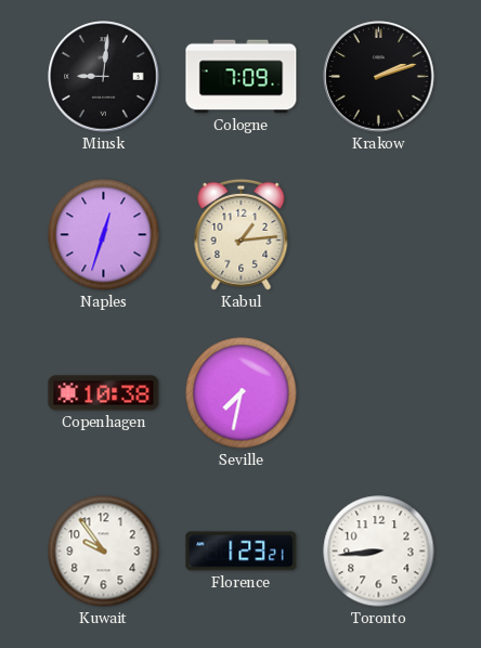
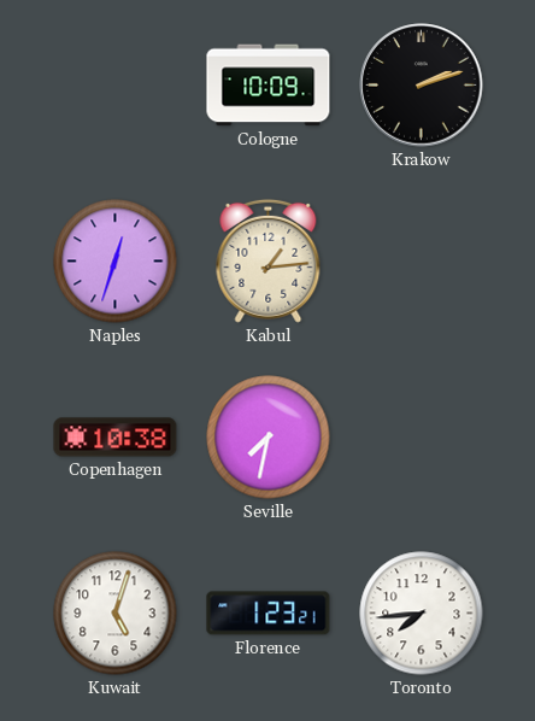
Minsk: 9:01 -> none (104, 77)
Cologne: 7:09 -> 10:09 (269, 86)
Kuwait: 9:54 -> 5:03 (116, 614)
Toronto: 8:44 -> 7:44 (422, 614)
